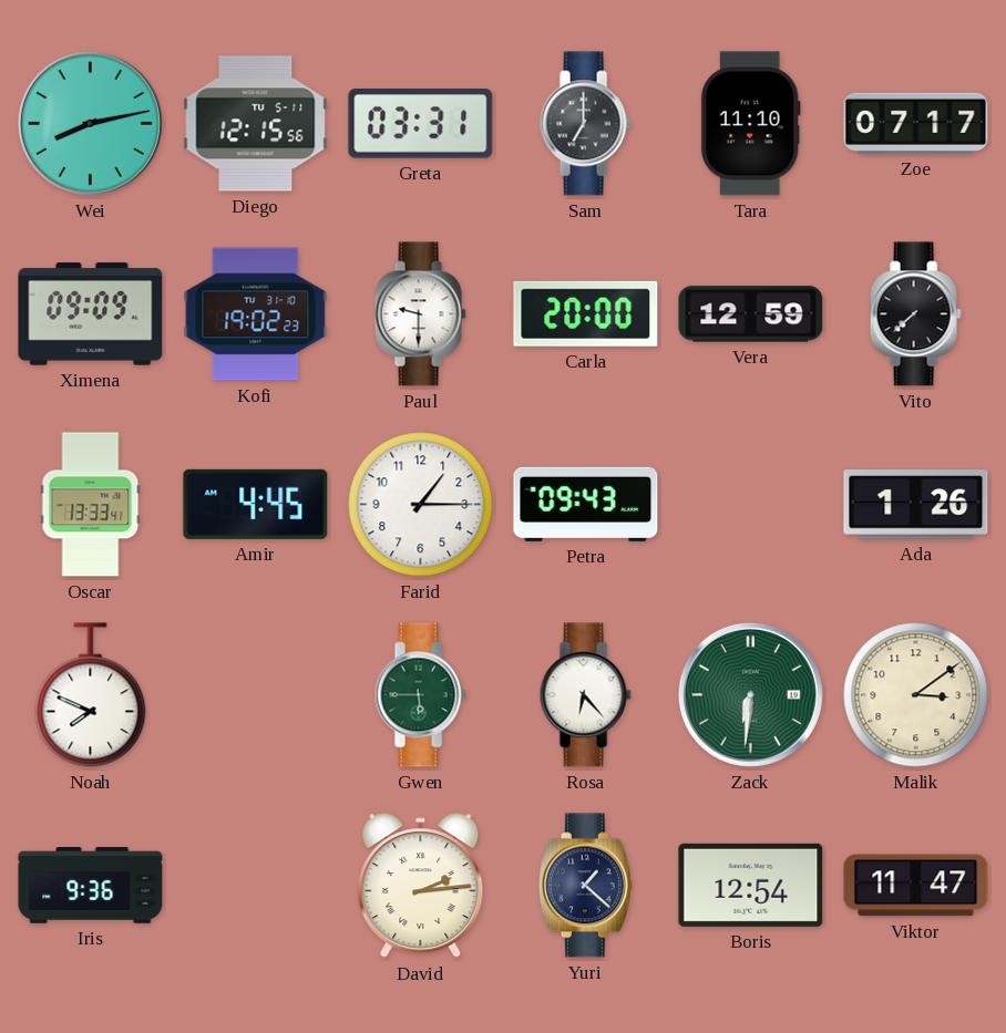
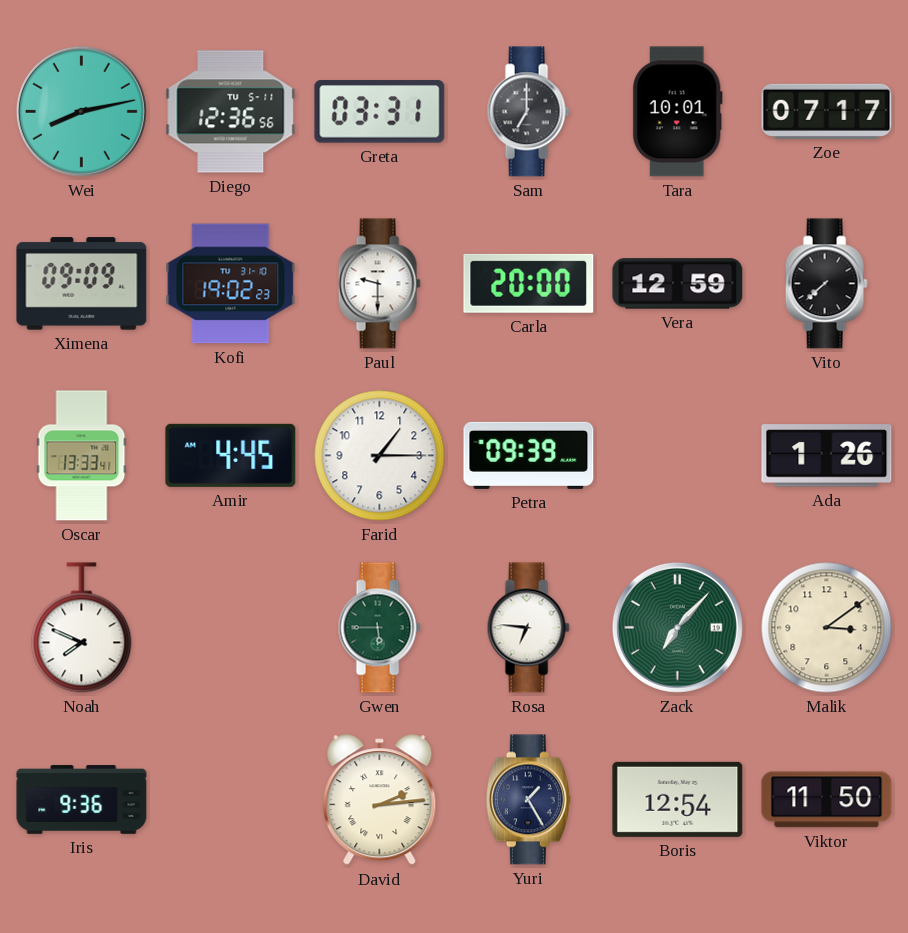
Diego: 12:15 -> 12:36 (231, 112)
Tara: 11:10 -> 10:01 (677, 112)
Petra: 09:43 -> 09:39 (529, 455)
Rosa: 6:23 -> 6:46 (528, 628)
Zack: 6:31 -> 7:07 (677, 627)
Yuri: 1:22 -> 1:25 (528, 800)
Viktor: 11:47 -> 11:50 (827, 800)
